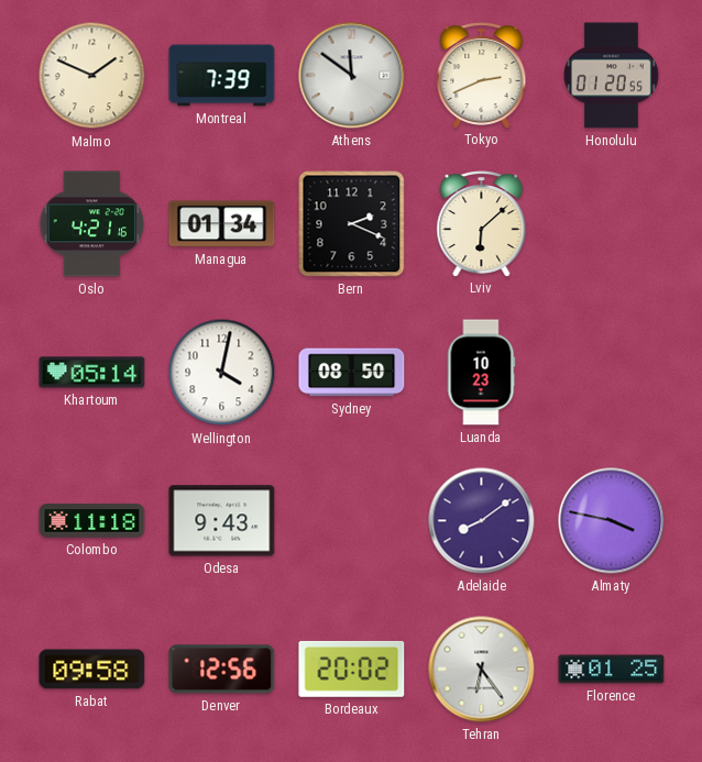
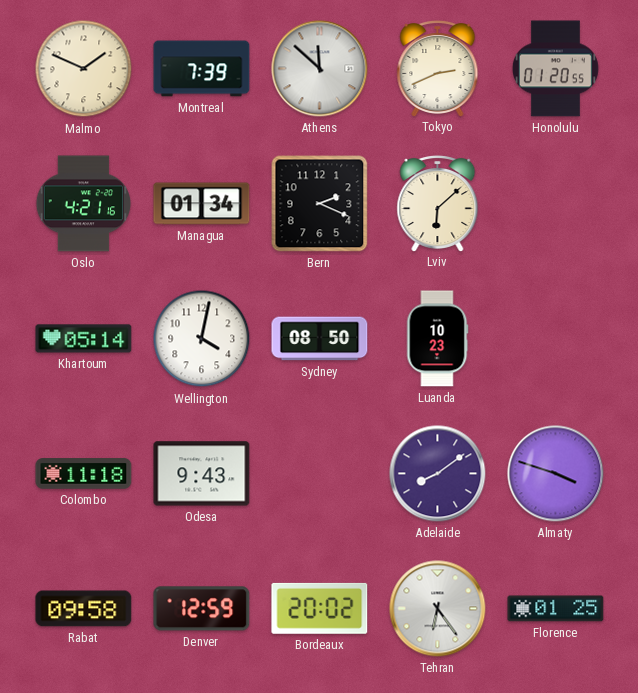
Athens: 11:51 -> 11:52 (320, 69)
Almaty: 3:47 -> 3:48 (556, 474)
Denver: 12:56 -> 12:59 (202, 609)
